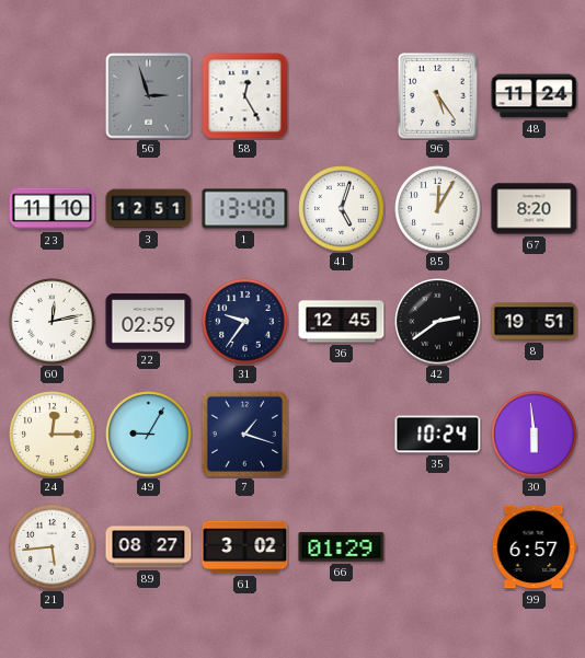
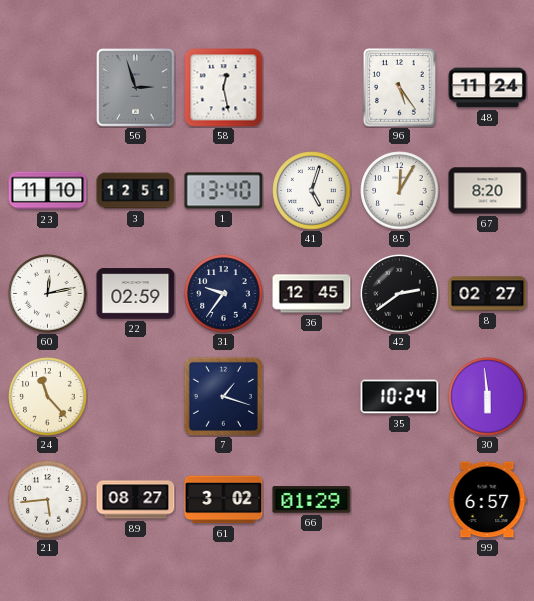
58: 12:25 -> 12:28 (224, 88)
8: 19:51 -> 02:27 (488, 294)
24: 12:15 -> 11:23 (48, 397)
49: 9:05 -> none (149, 435)
